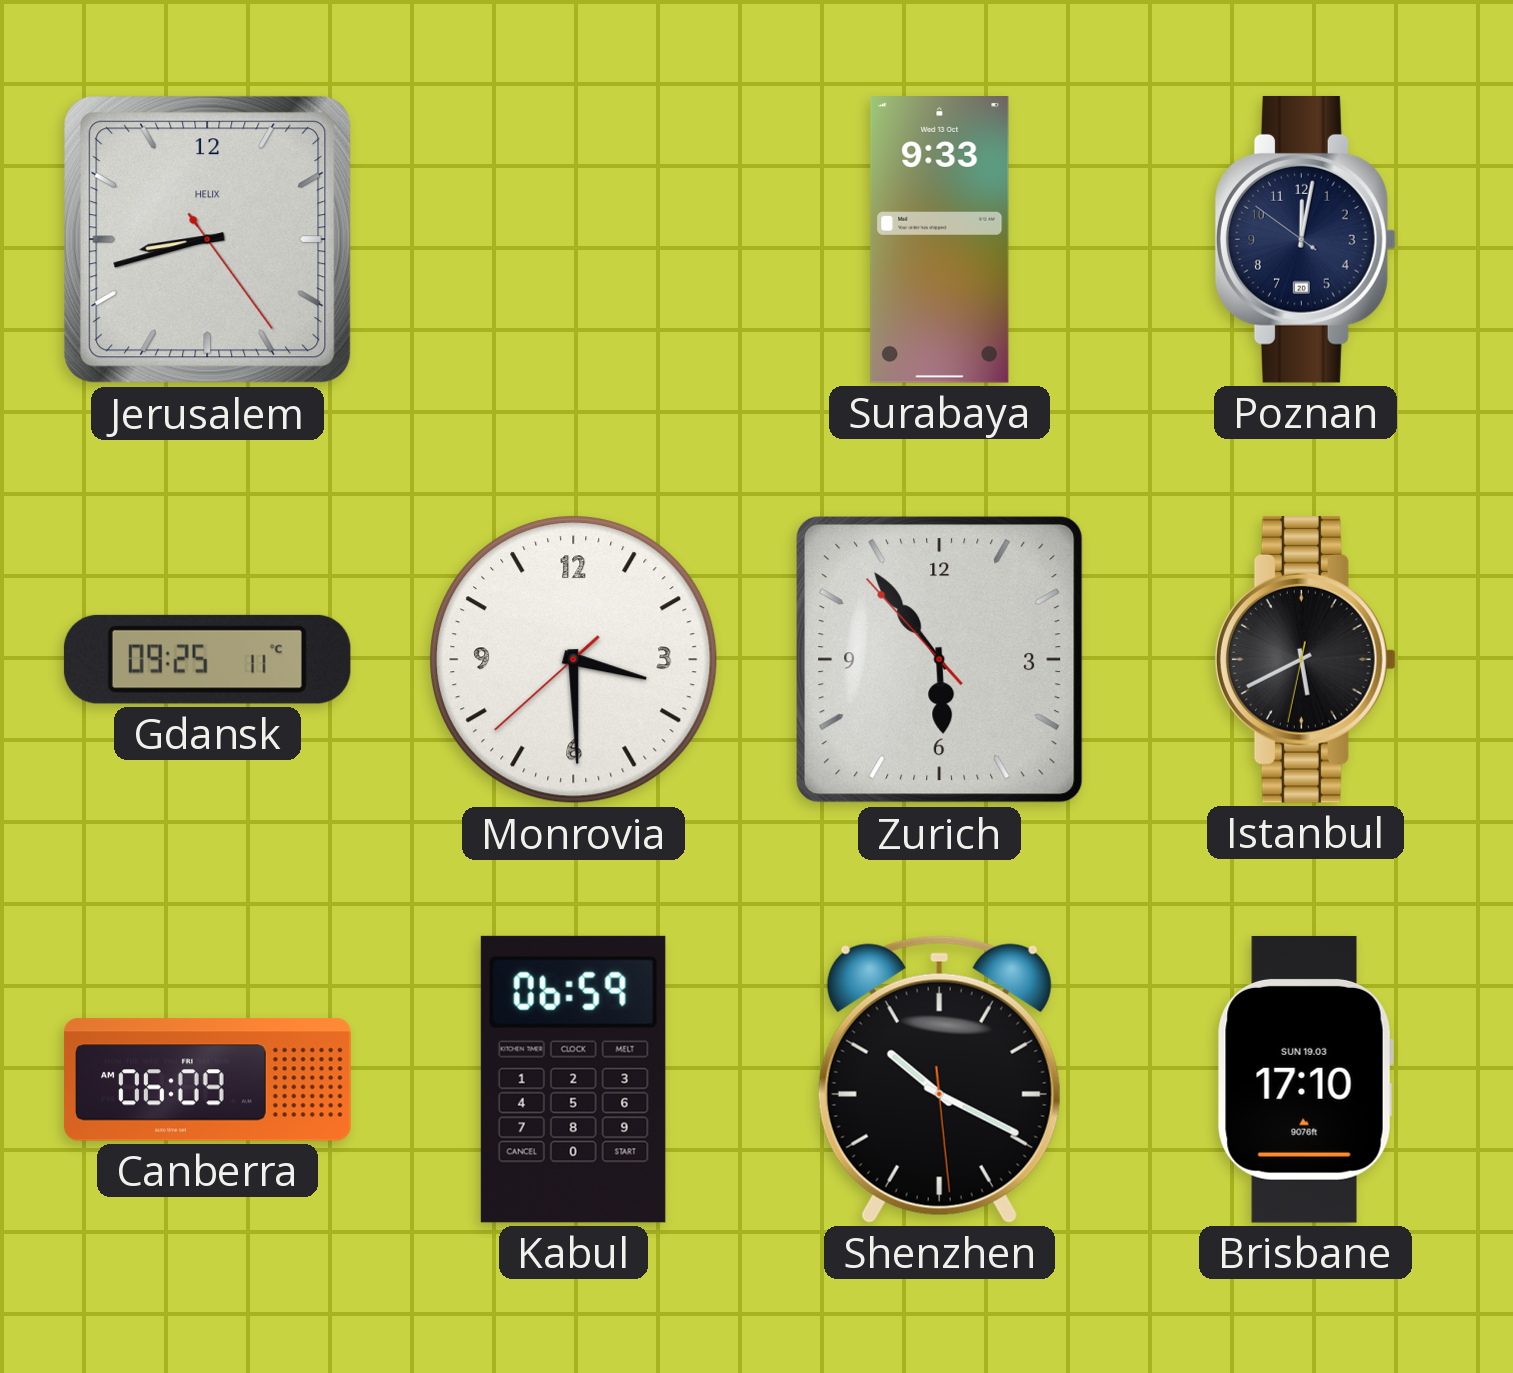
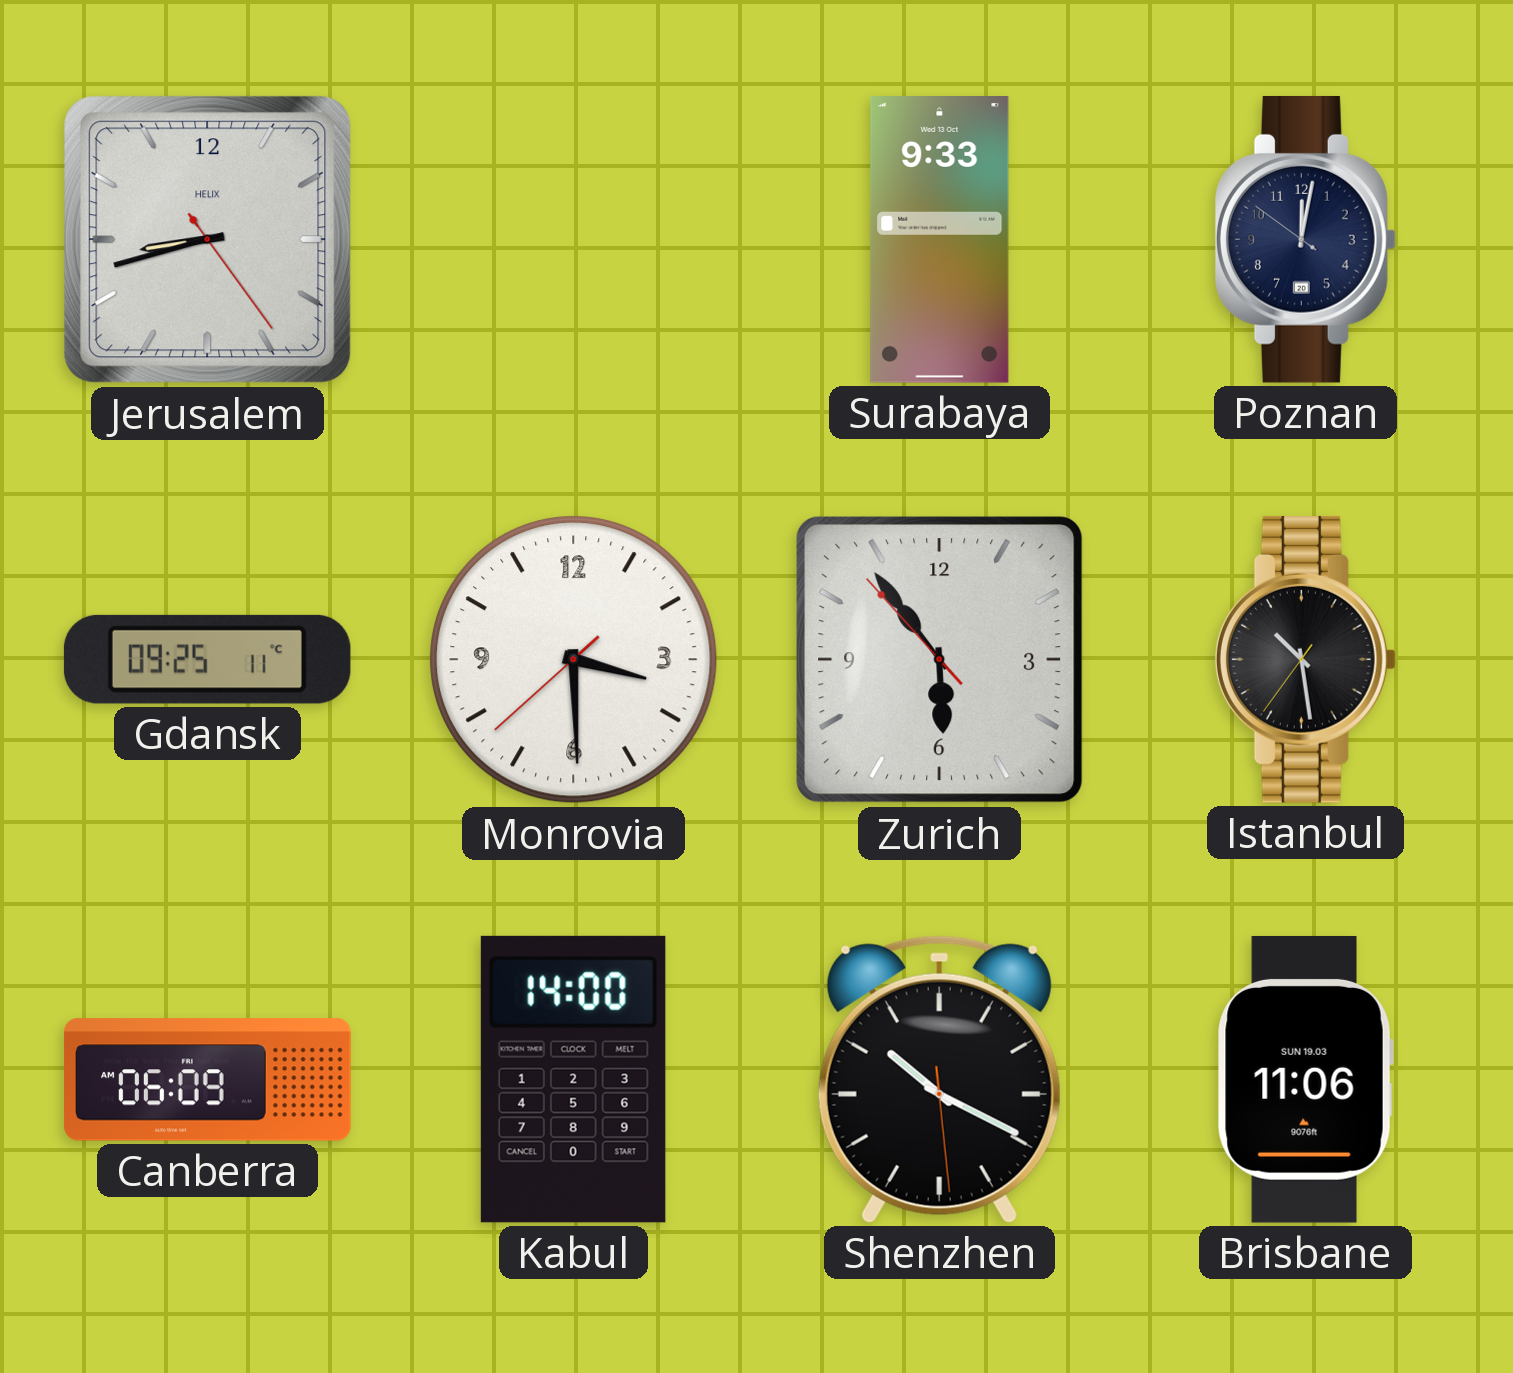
Istanbul: 5:40 -> 10:28 (1305, 659)
Kabul: 06:59 -> 14:00 (573, 1079)
Brisbane: 17:10 -> 11:06 (1305, 1079)
